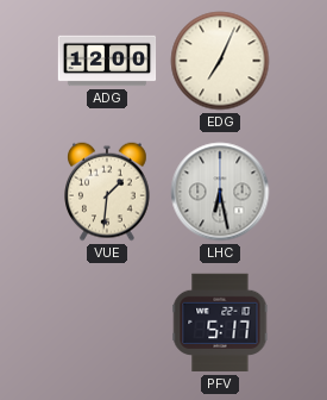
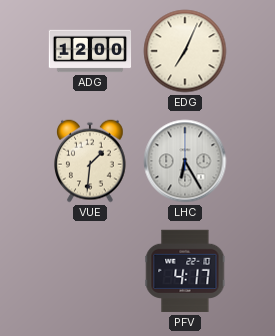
LHC: 6:28 -> 6:25 (185, 161)
PFV: 5:17 -> 4:17 (185, 271)
